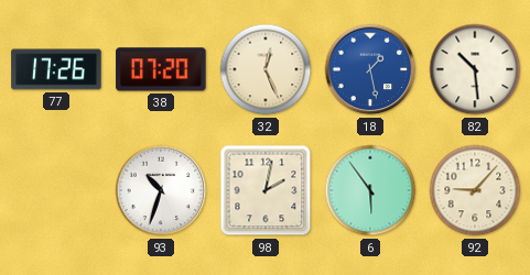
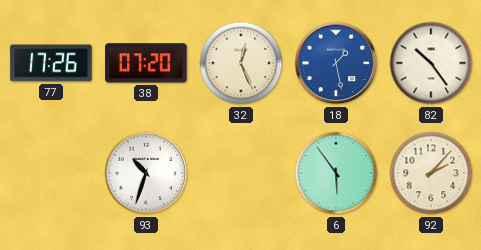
82: 10:29 -> 10:24 (431, 63)
98: 2:02 -> none (266, 190)
92: 9:07 -> 2:07 (431, 173)
